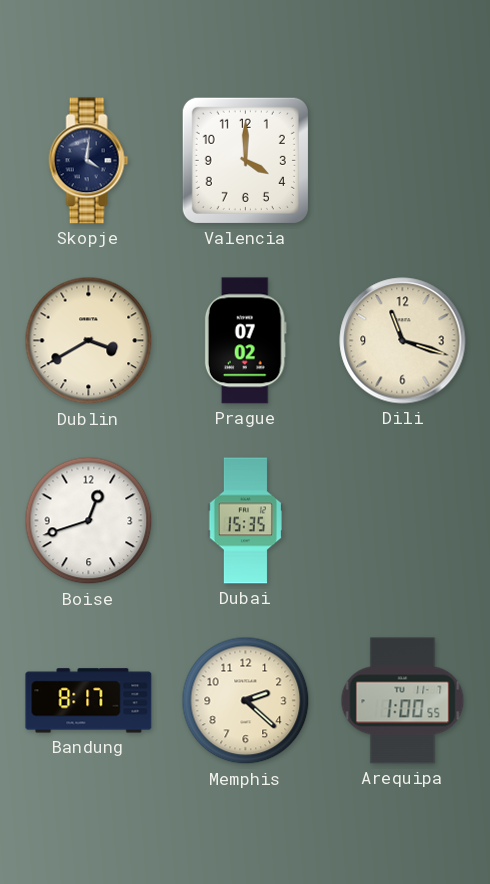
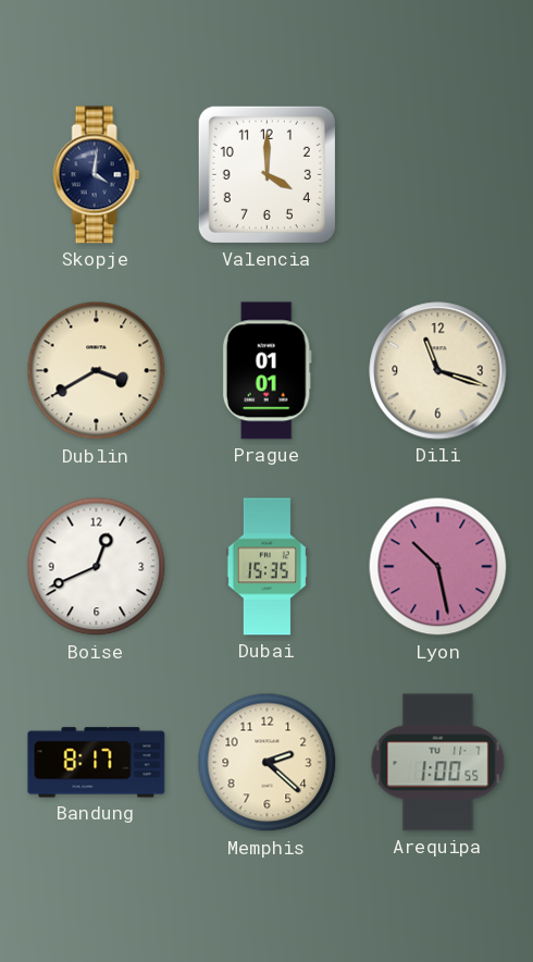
Prague: 07:02 -> 01:01 (266, 371)
Boise: 12:42 -> 12:41 (97, 567)
Lyon: none -> 10:28 (438, 567)
